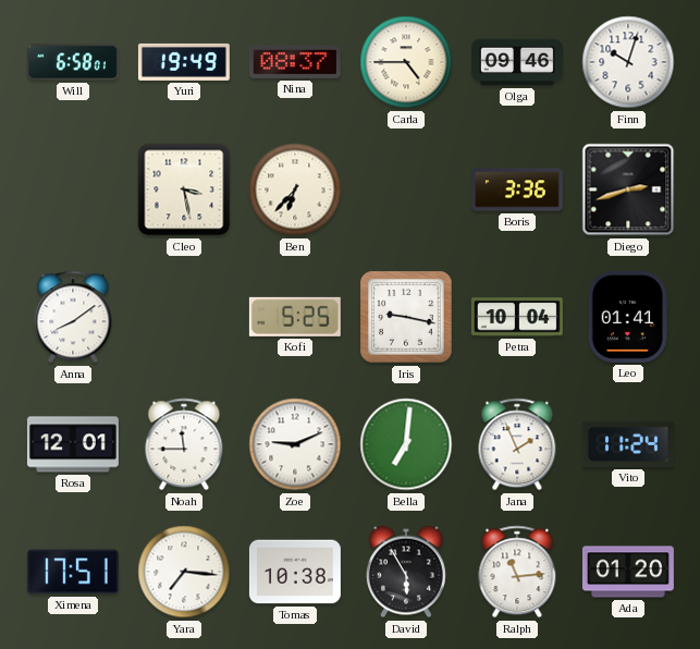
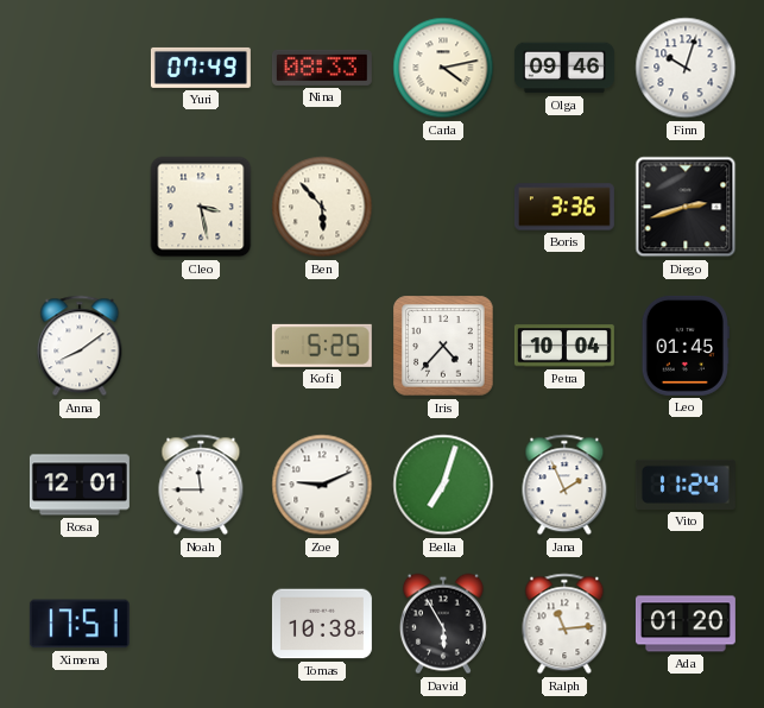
Will: 6:58 -> none (73, 62)
Yuri: 19:49 -> 07:49 (201, 68)
Nina: 08:37 -> 08:33 (322, 68)
Carla: 4:45 -> 4:13 (443, 68)
Ben: 6:37 -> 5:53 (322, 207)
Iris: 9:17 -> 4:37 (443, 346)
Leo: 01:41 -> 01:45 (686, 346)
Bella: 7:01 -> 7:03 (443, 485)
Yara: 7:16 -> none (184, 572)
